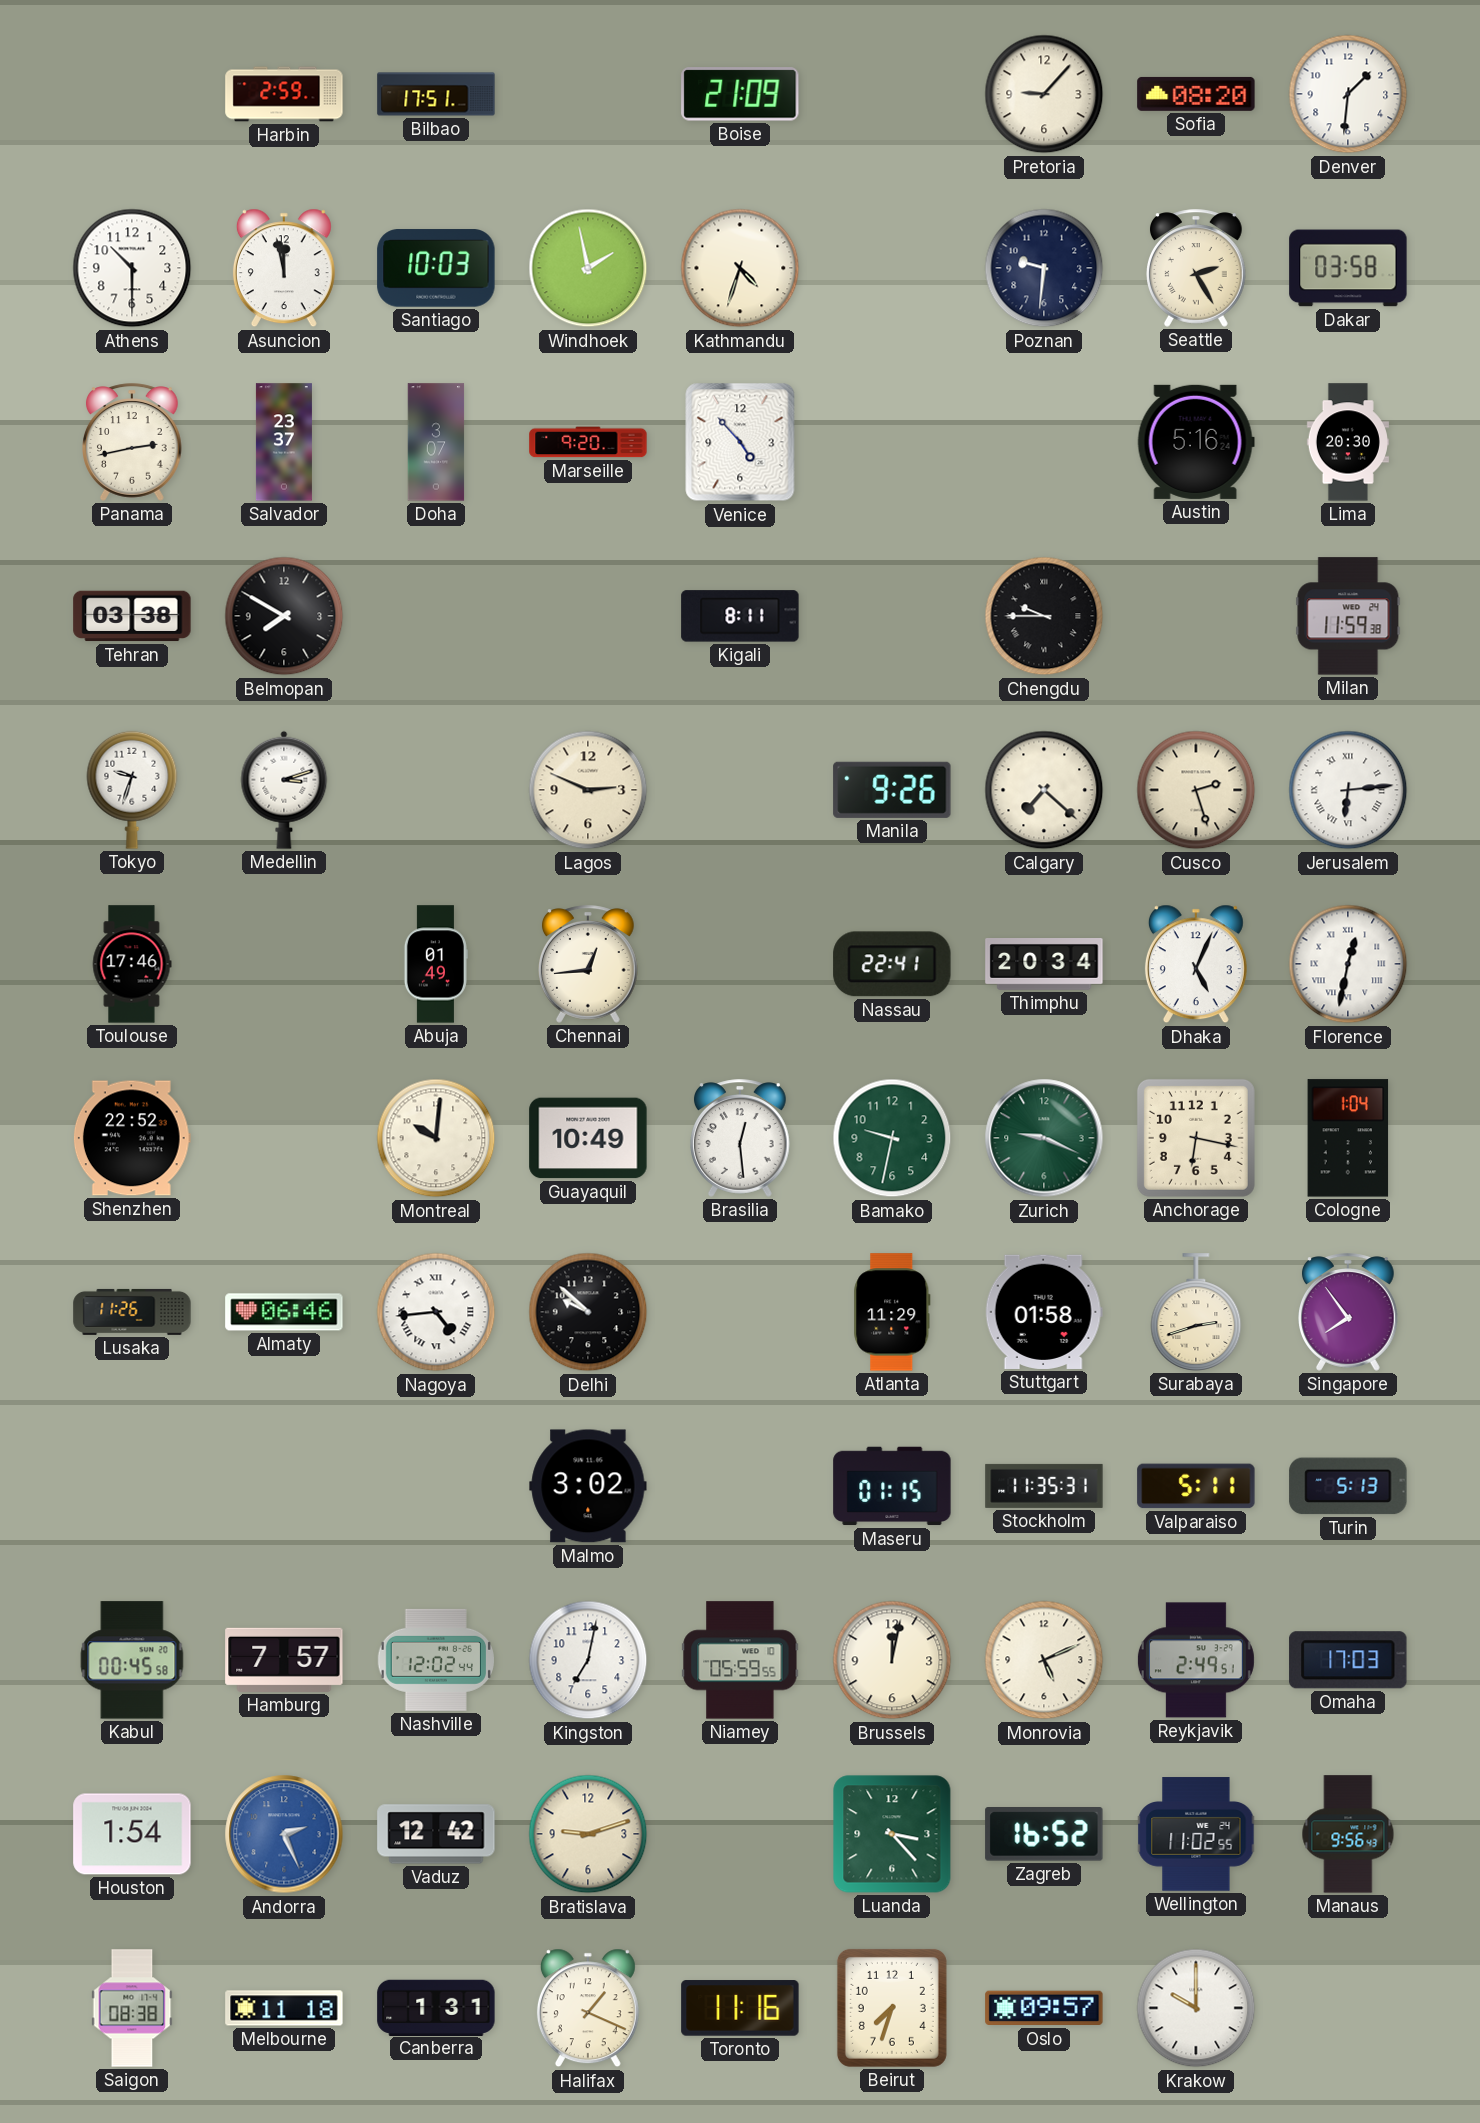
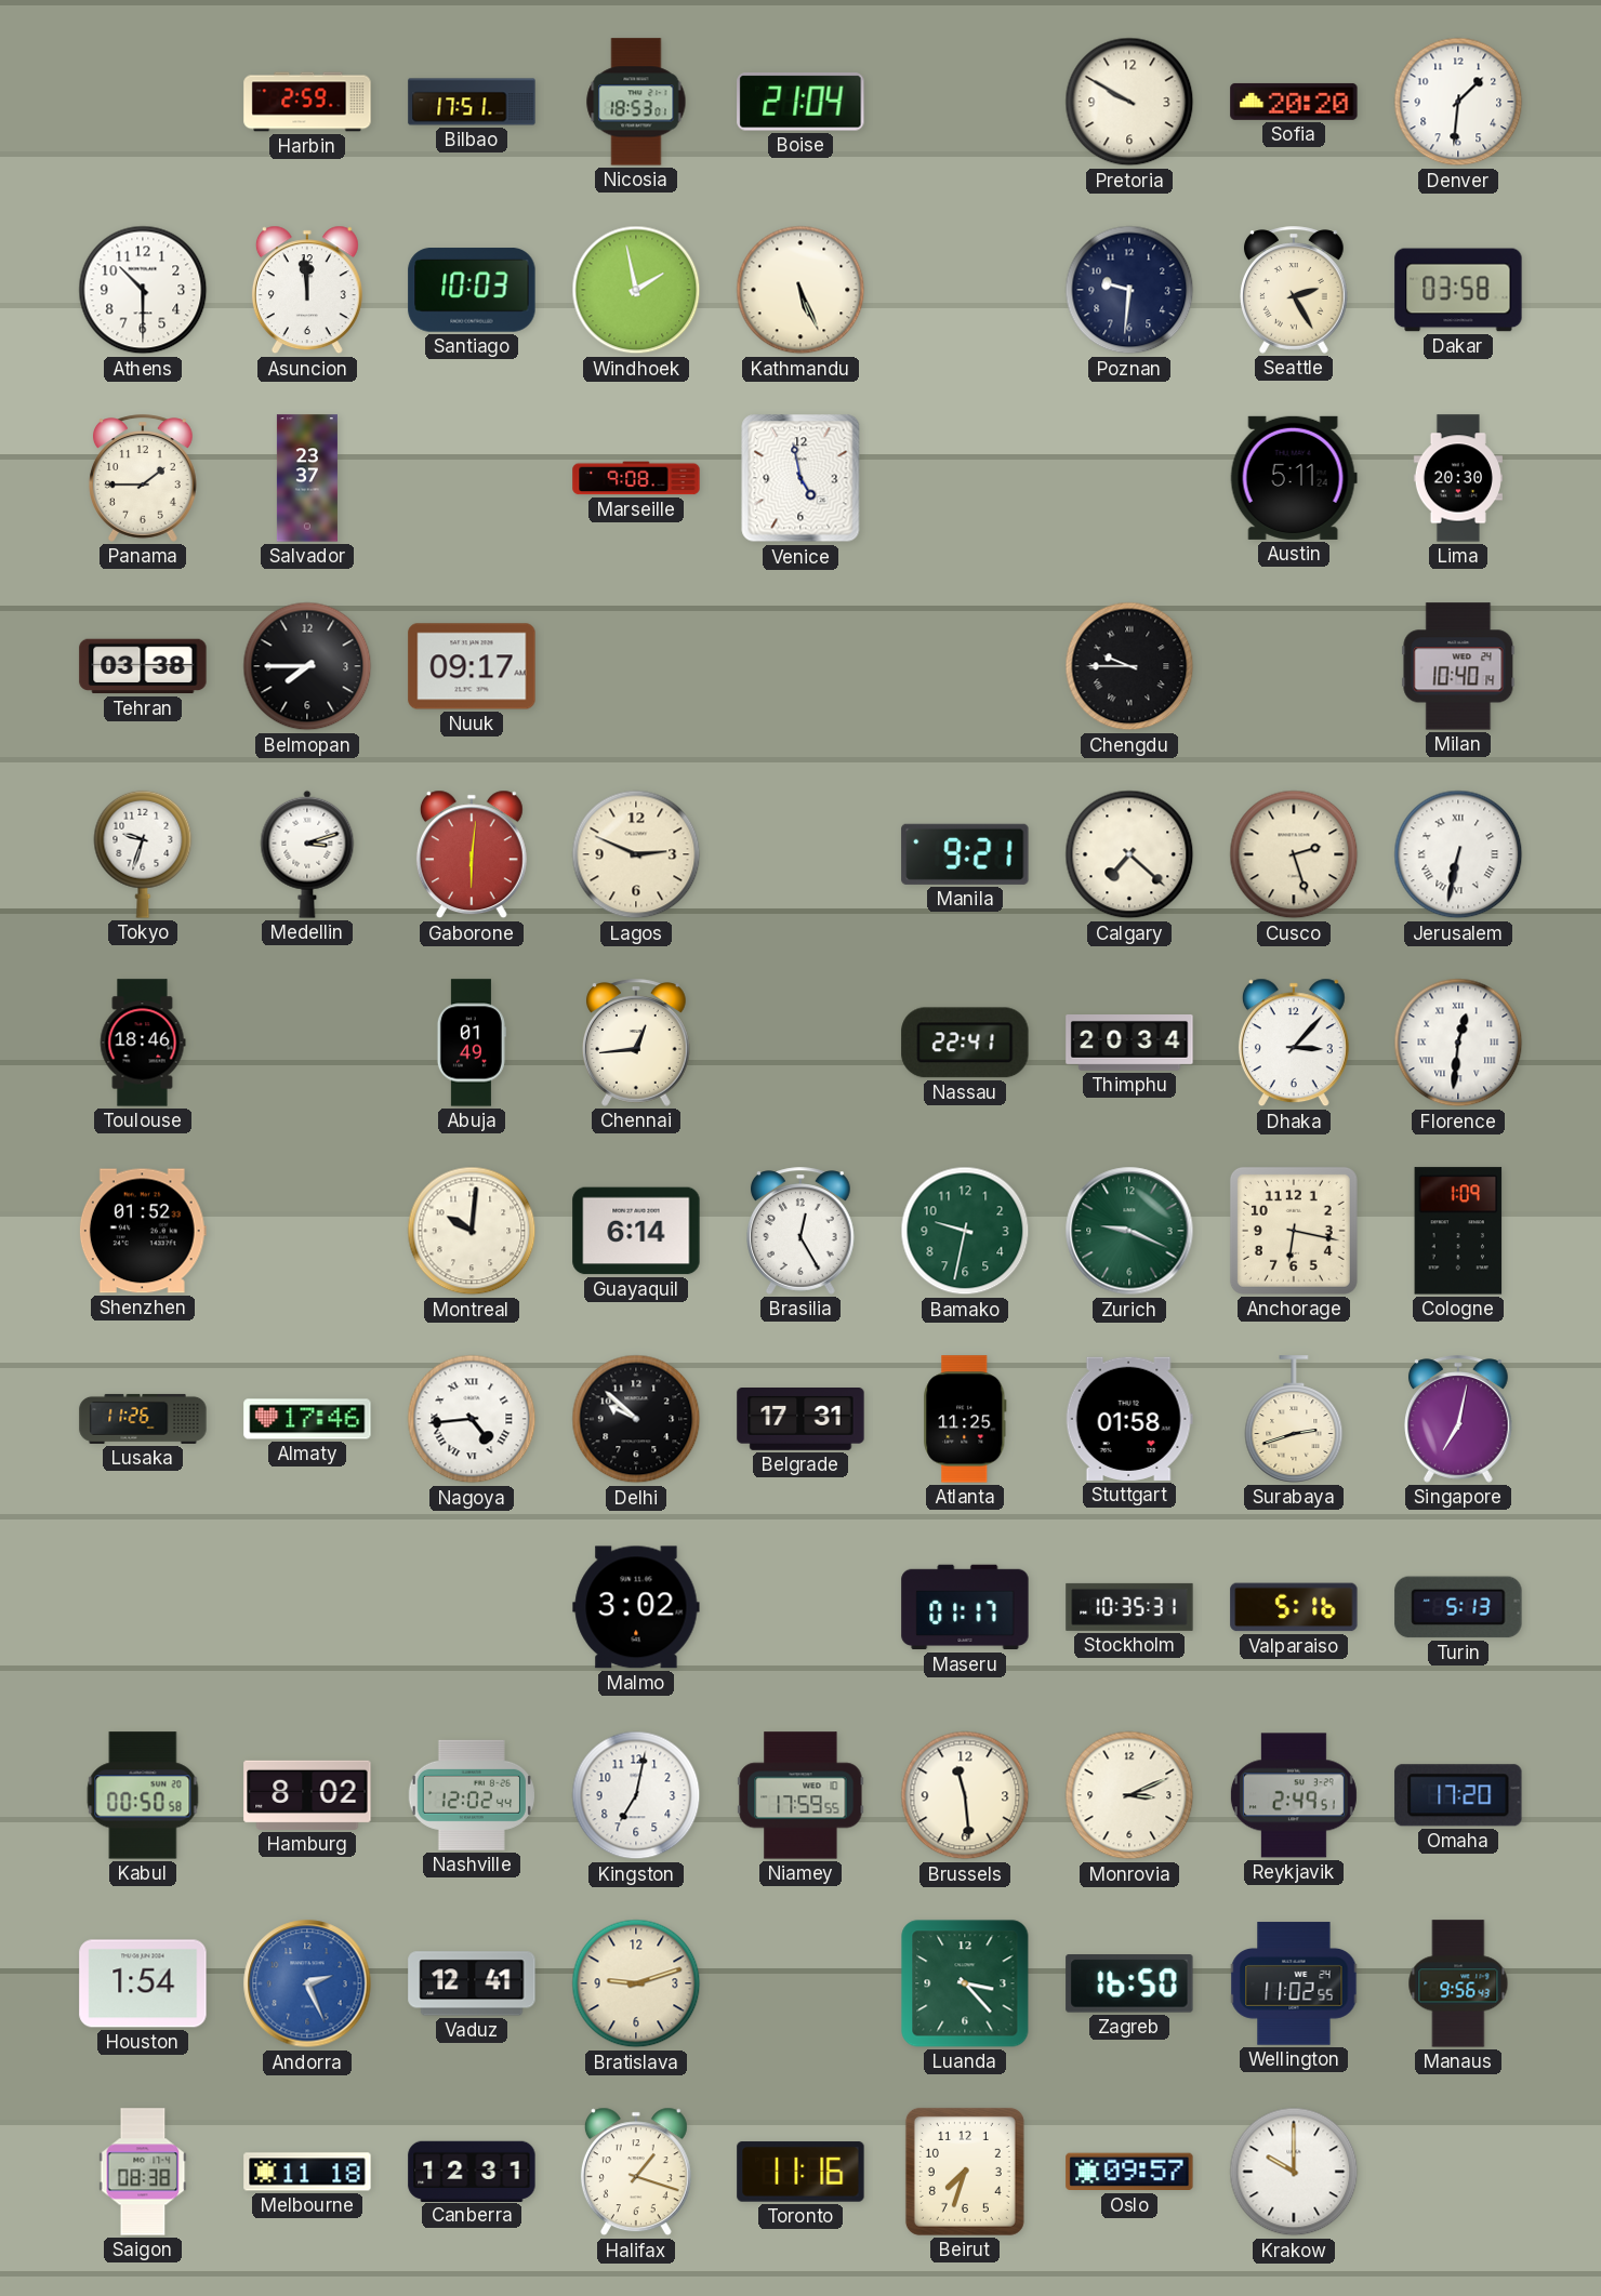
Nicosia: none -> 18:53 (636, 102)
Boise: 21:09 -> 21:04 (800, 102)
Pretoria: 9:07 -> 9:50 (1129, 102)
Sofia: 08:20 -> 20:20 (1294, 102)
Asuncion: 11:58 -> 11:59 (307, 290)
Kathmandu: 4:33 -> 5:26 (800, 290)
Panama: 2:43 -> 1:45 (144, 478)
Doha: 3:07 -> none (436, 442)
Marseille: 9:20 -> 9:08 (636, 478)
Venice: 4:53 -> 4:58 (800, 478)
Austin: 5:16 -> 5:11 (1294, 478)
Belmopan: 7:50 -> 7:45 (307, 666)
Nuuk: none -> 09:17 (472, 666)
Kigali: 8:11 -> none (740, 616)
Milan: 11:59 -> 10:40 (1458, 666)
Gaborone: none -> 6:01 (472, 854)
Manila: 9:26 -> 9:21 (965, 854)
Jerusalem: 6:14 -> 6:32 (1458, 854)
Toulouse: 17:46 -> 18:46 (143, 1043)
Dhaka: 5:04 -> 3:07 (1294, 1043)
Florence: 12:32 -> 12:31 (1458, 1043)
Shenzhen: 22:52 -> 01:52 (143, 1231)
Guayaquil: 10:49 -> 6:14 (636, 1231)
Brasilia: 12:29 -> 12:25 (802, 1231)
Cologne: 1:04 -> 1:09 (1458, 1231)
Almaty: 06:46 -> 17:46 (307, 1419)
Belgrade: none -> 17:31 (800, 1420)
Atlanta: 11:29 -> 11:25 (965, 1419)
Singapore: 7:54 -> 7:02 (1459, 1419)
Maseru: 01:15 -> 01:17 (965, 1607)
Stockholm: 11:35 -> 10:35 (1129, 1607)
Valparaiso: 5:11 -> 5:16 (1294, 1607)
Kabul: 00:45 -> 00:50 (143, 1795)
Hamburg: 7:57 -> 8:02 (307, 1795)
Niamey: 05:59 -> 17:59 (800, 1795)
Brussels: 12:02 -> 11:29 (965, 1795)
Monrovia: 5:11 -> 3:11 (1129, 1795)
Omaha: 17:03 -> 17:20 (1458, 1795)
Vaduz: 12:42 -> 12:41 (472, 1983)
Zagreb: 16:52 -> 16:50 (1129, 1985)
Canberra: 1:31 -> 12:31 (472, 2171)
Halifax: 1:19 -> 1:18 (636, 2172)
